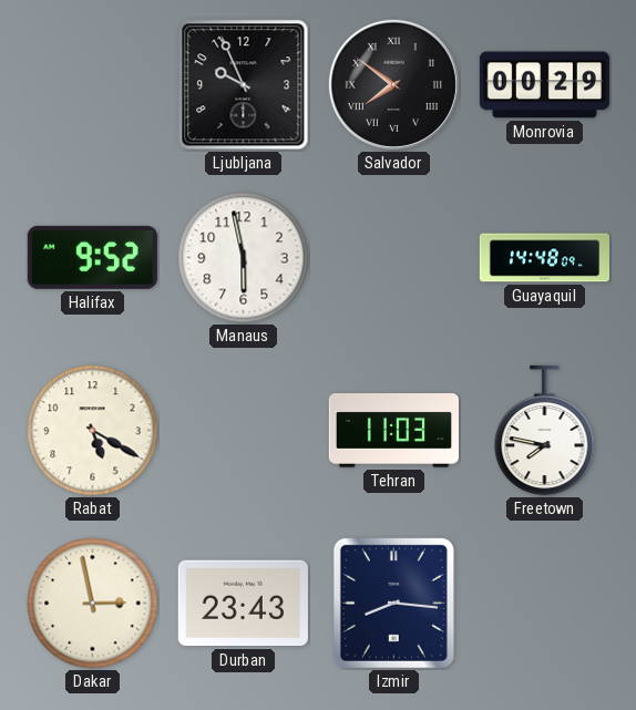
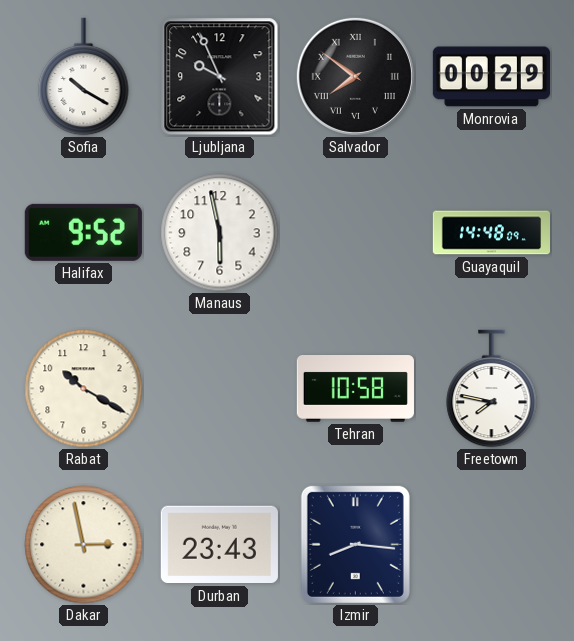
Sofia: none -> 10:20 (84, 77)
Rabat: 5:20 -> 10:20 (84, 389)
Tehran: 11:03 -> 10:58 (355, 389)
